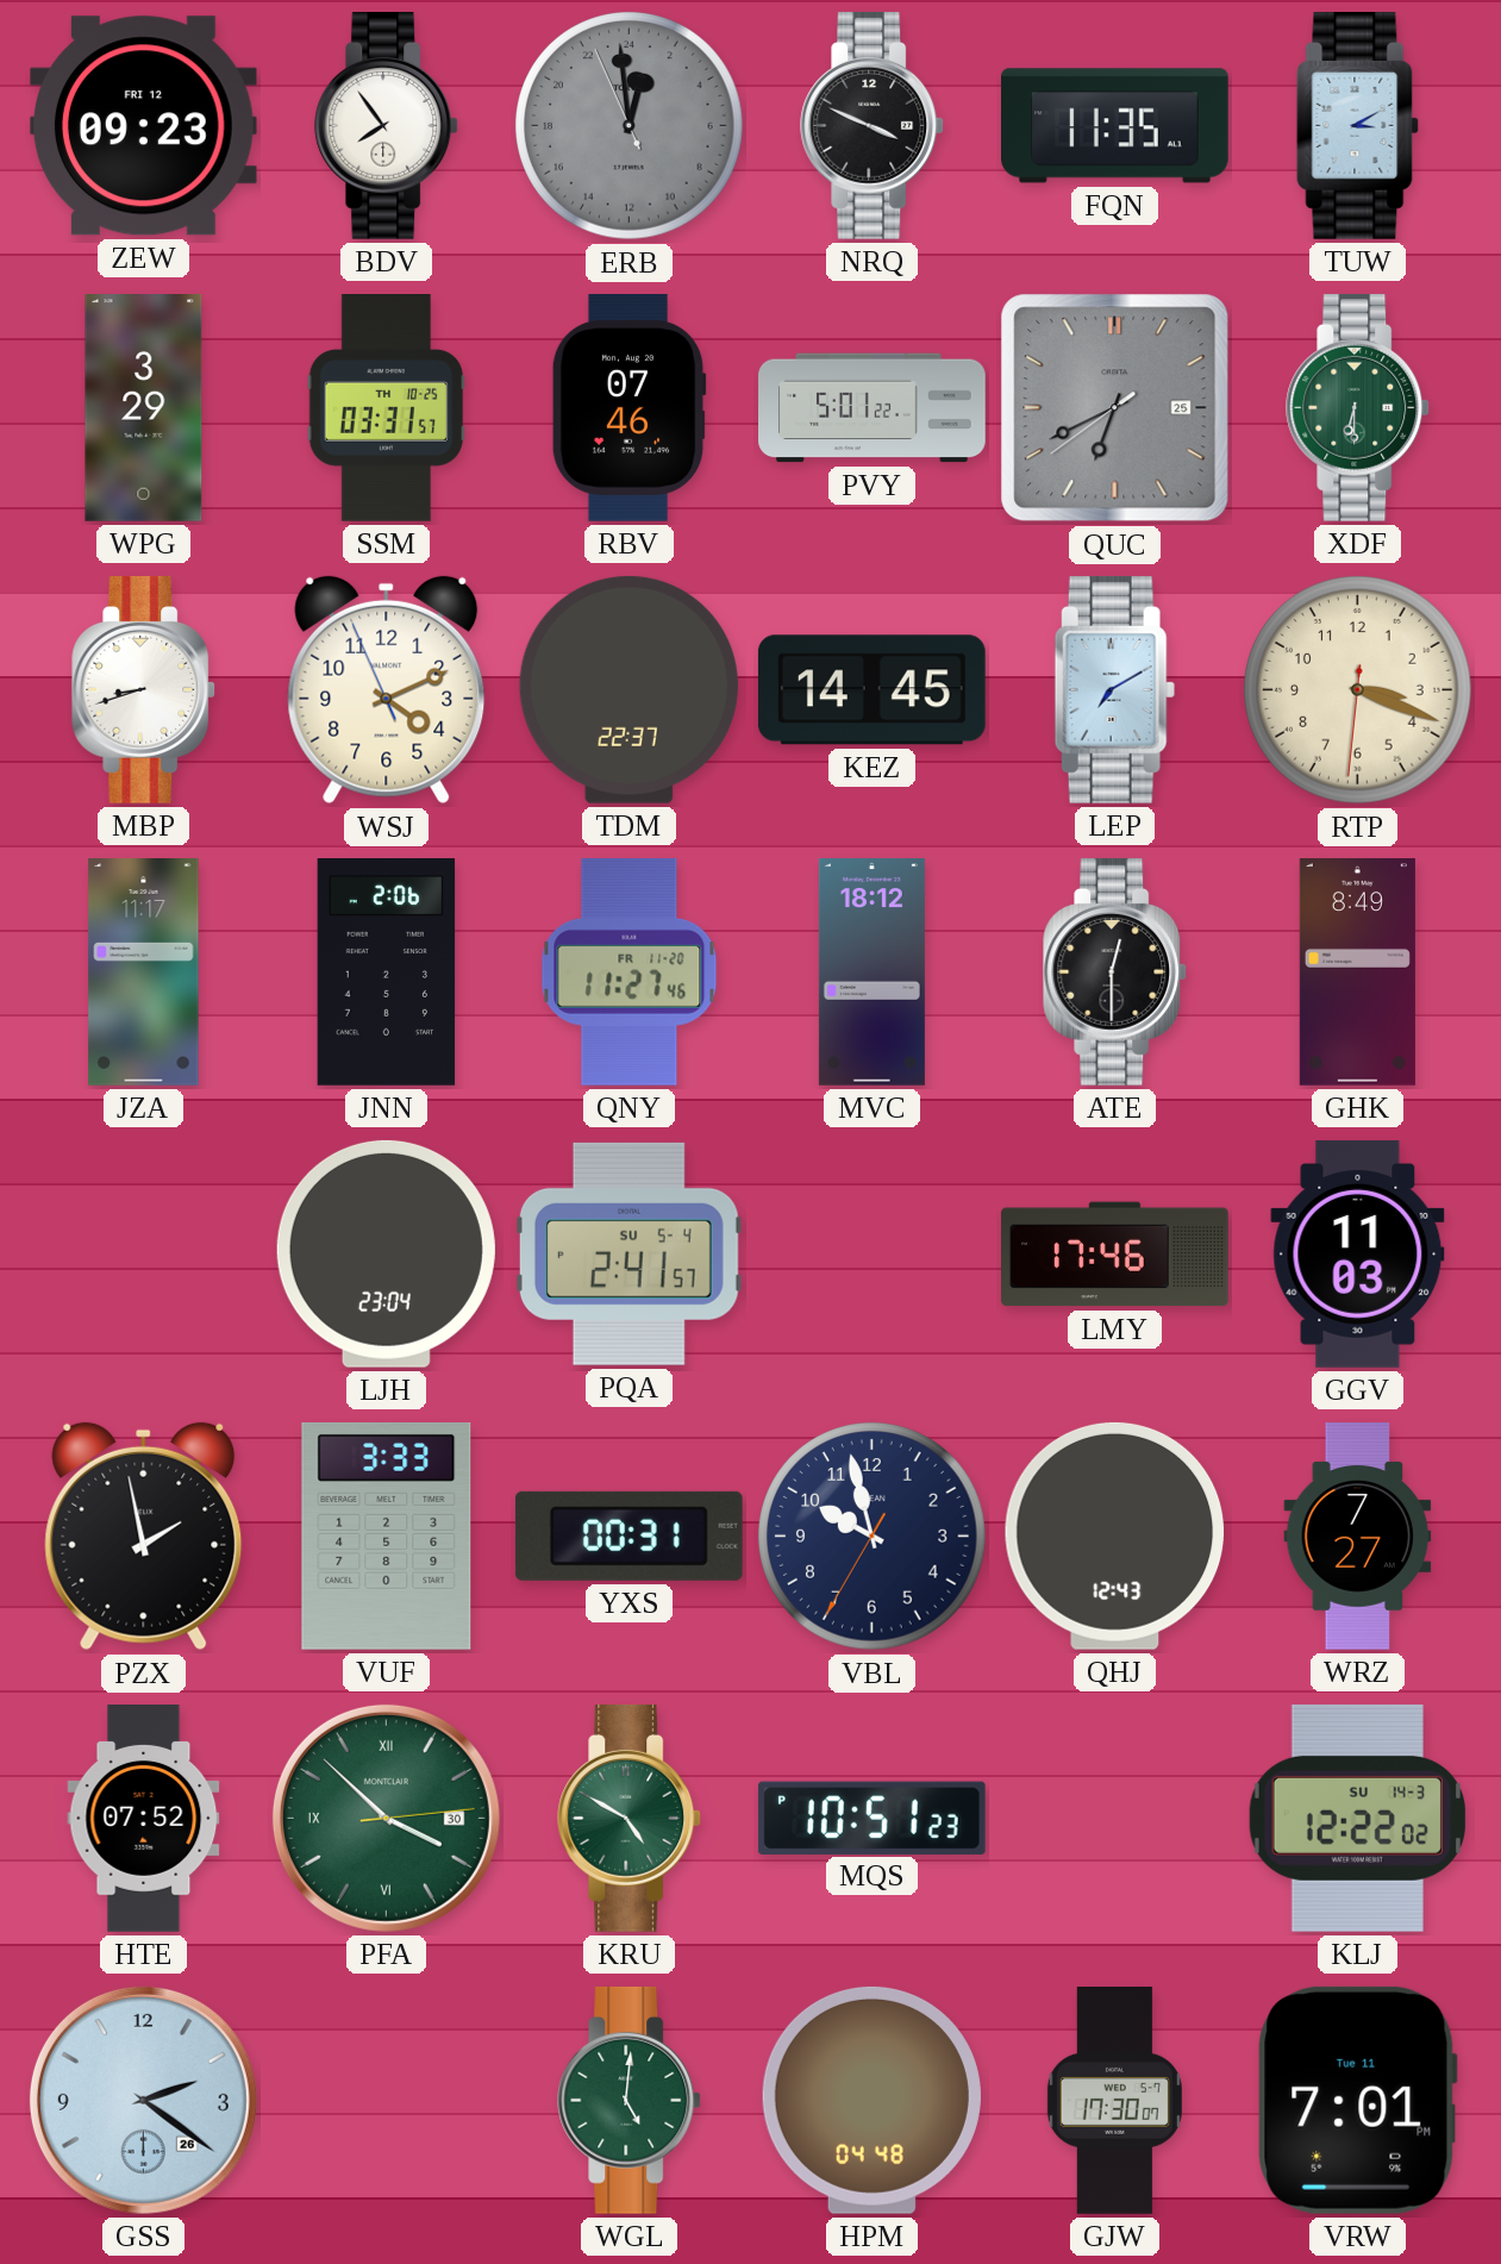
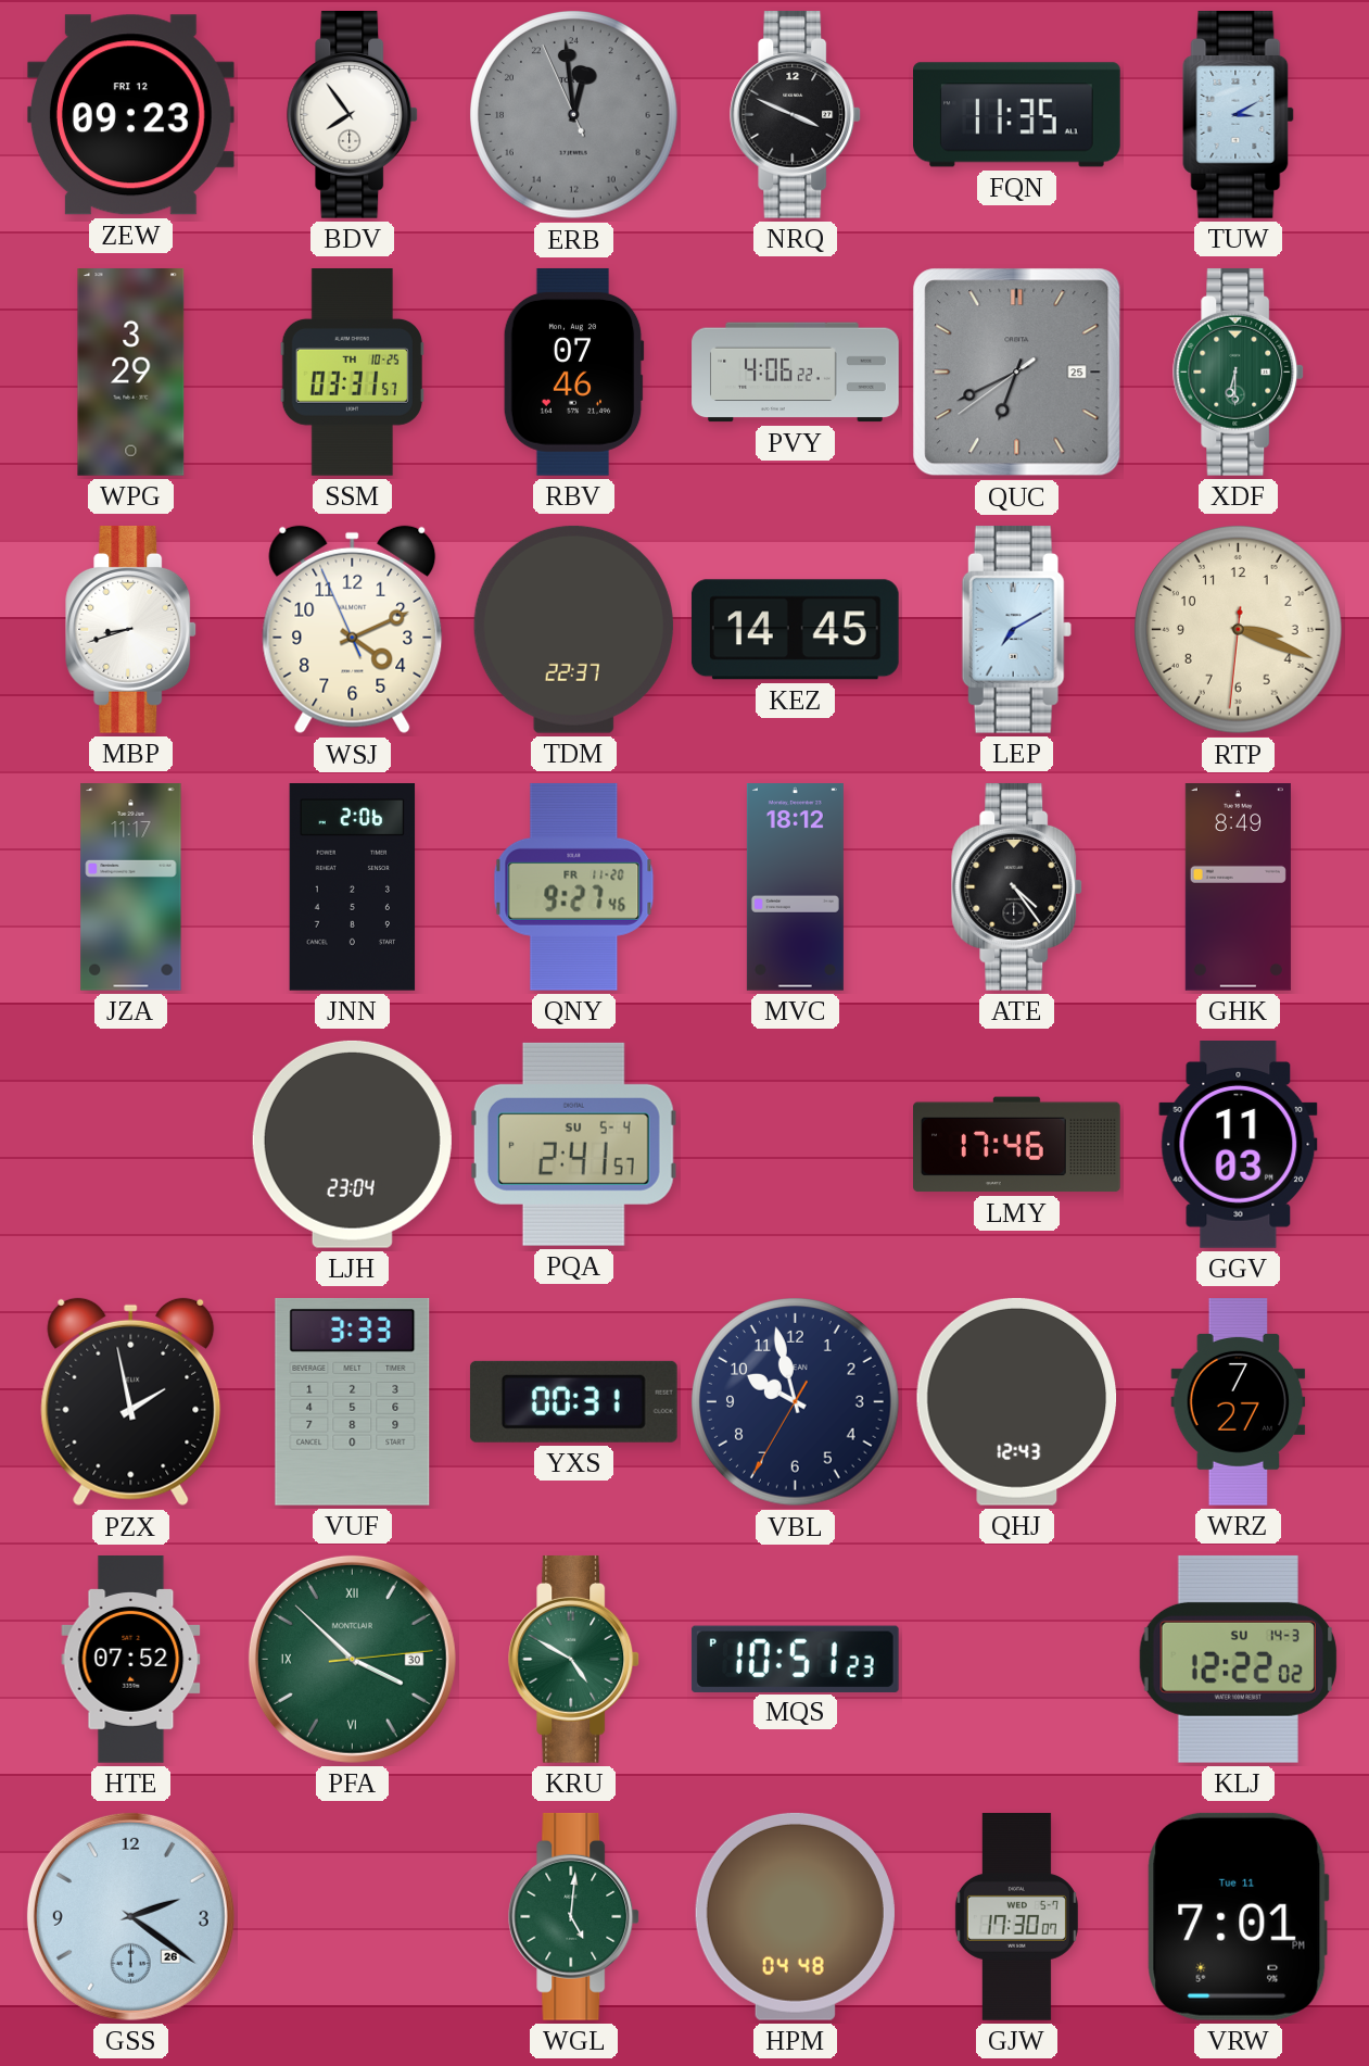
PVY: 5:01 -> 4:06 (796, 373)
QNY: 11:27 -> 9:27 (574, 886)
ATE: 12:30 -> 4:24 (1017, 886)
